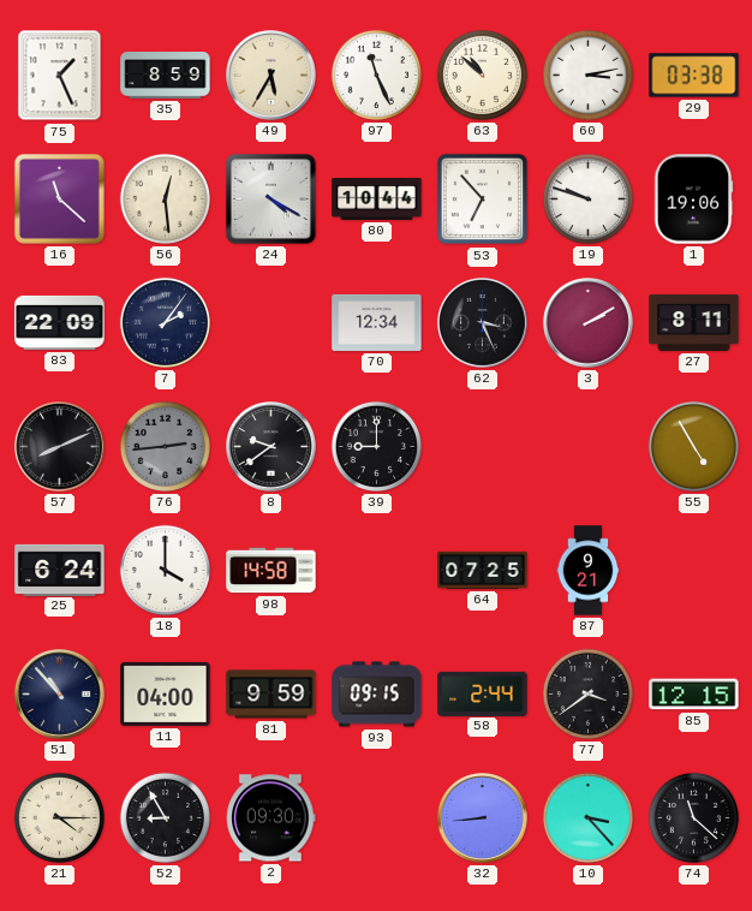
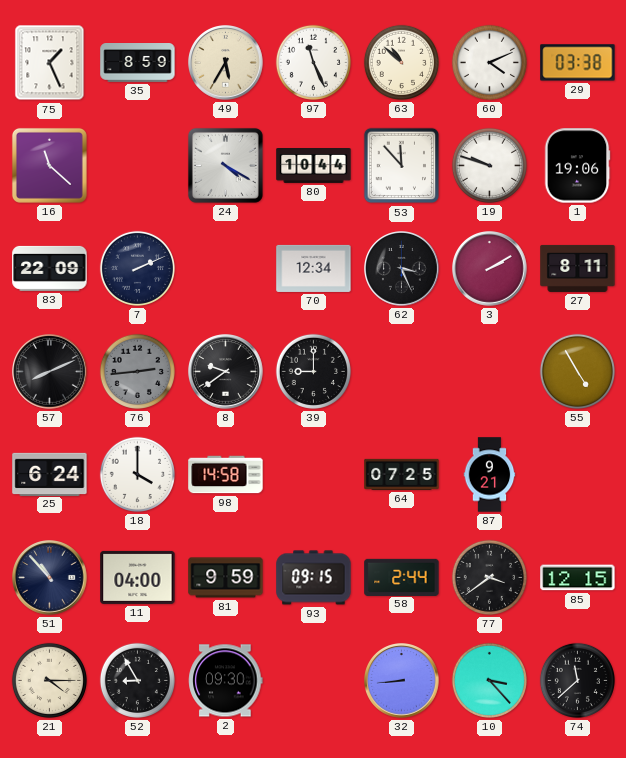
60: 3:13 -> 4:11 (489, 62)
56: 12:29 -> none (165, 198)
53: 6:53 -> 11:53 (402, 166)
7: 2:06 -> 2:11 (137, 268)
74: 11:22 -> 11:38 (577, 680)
